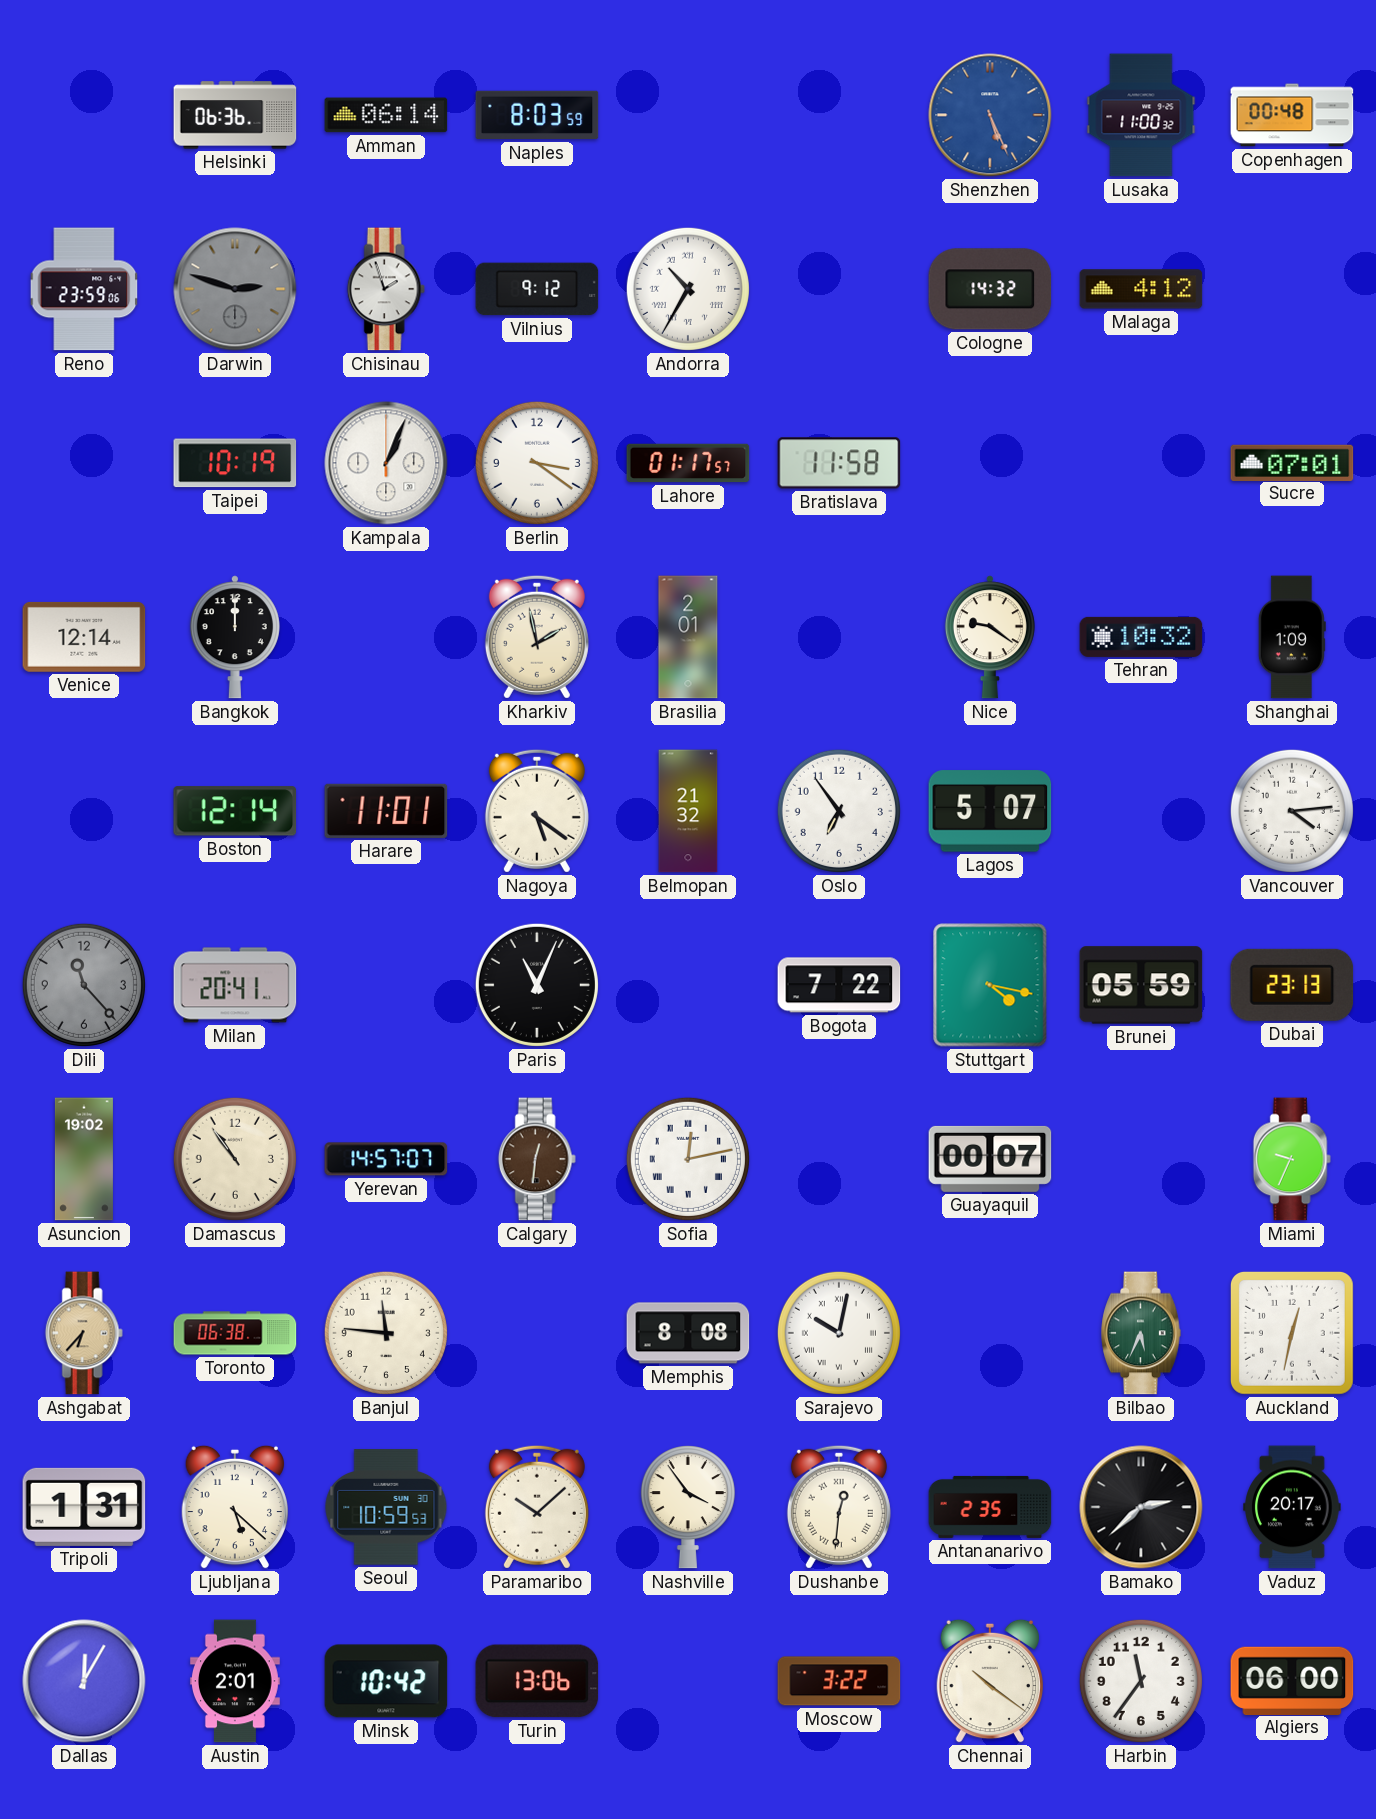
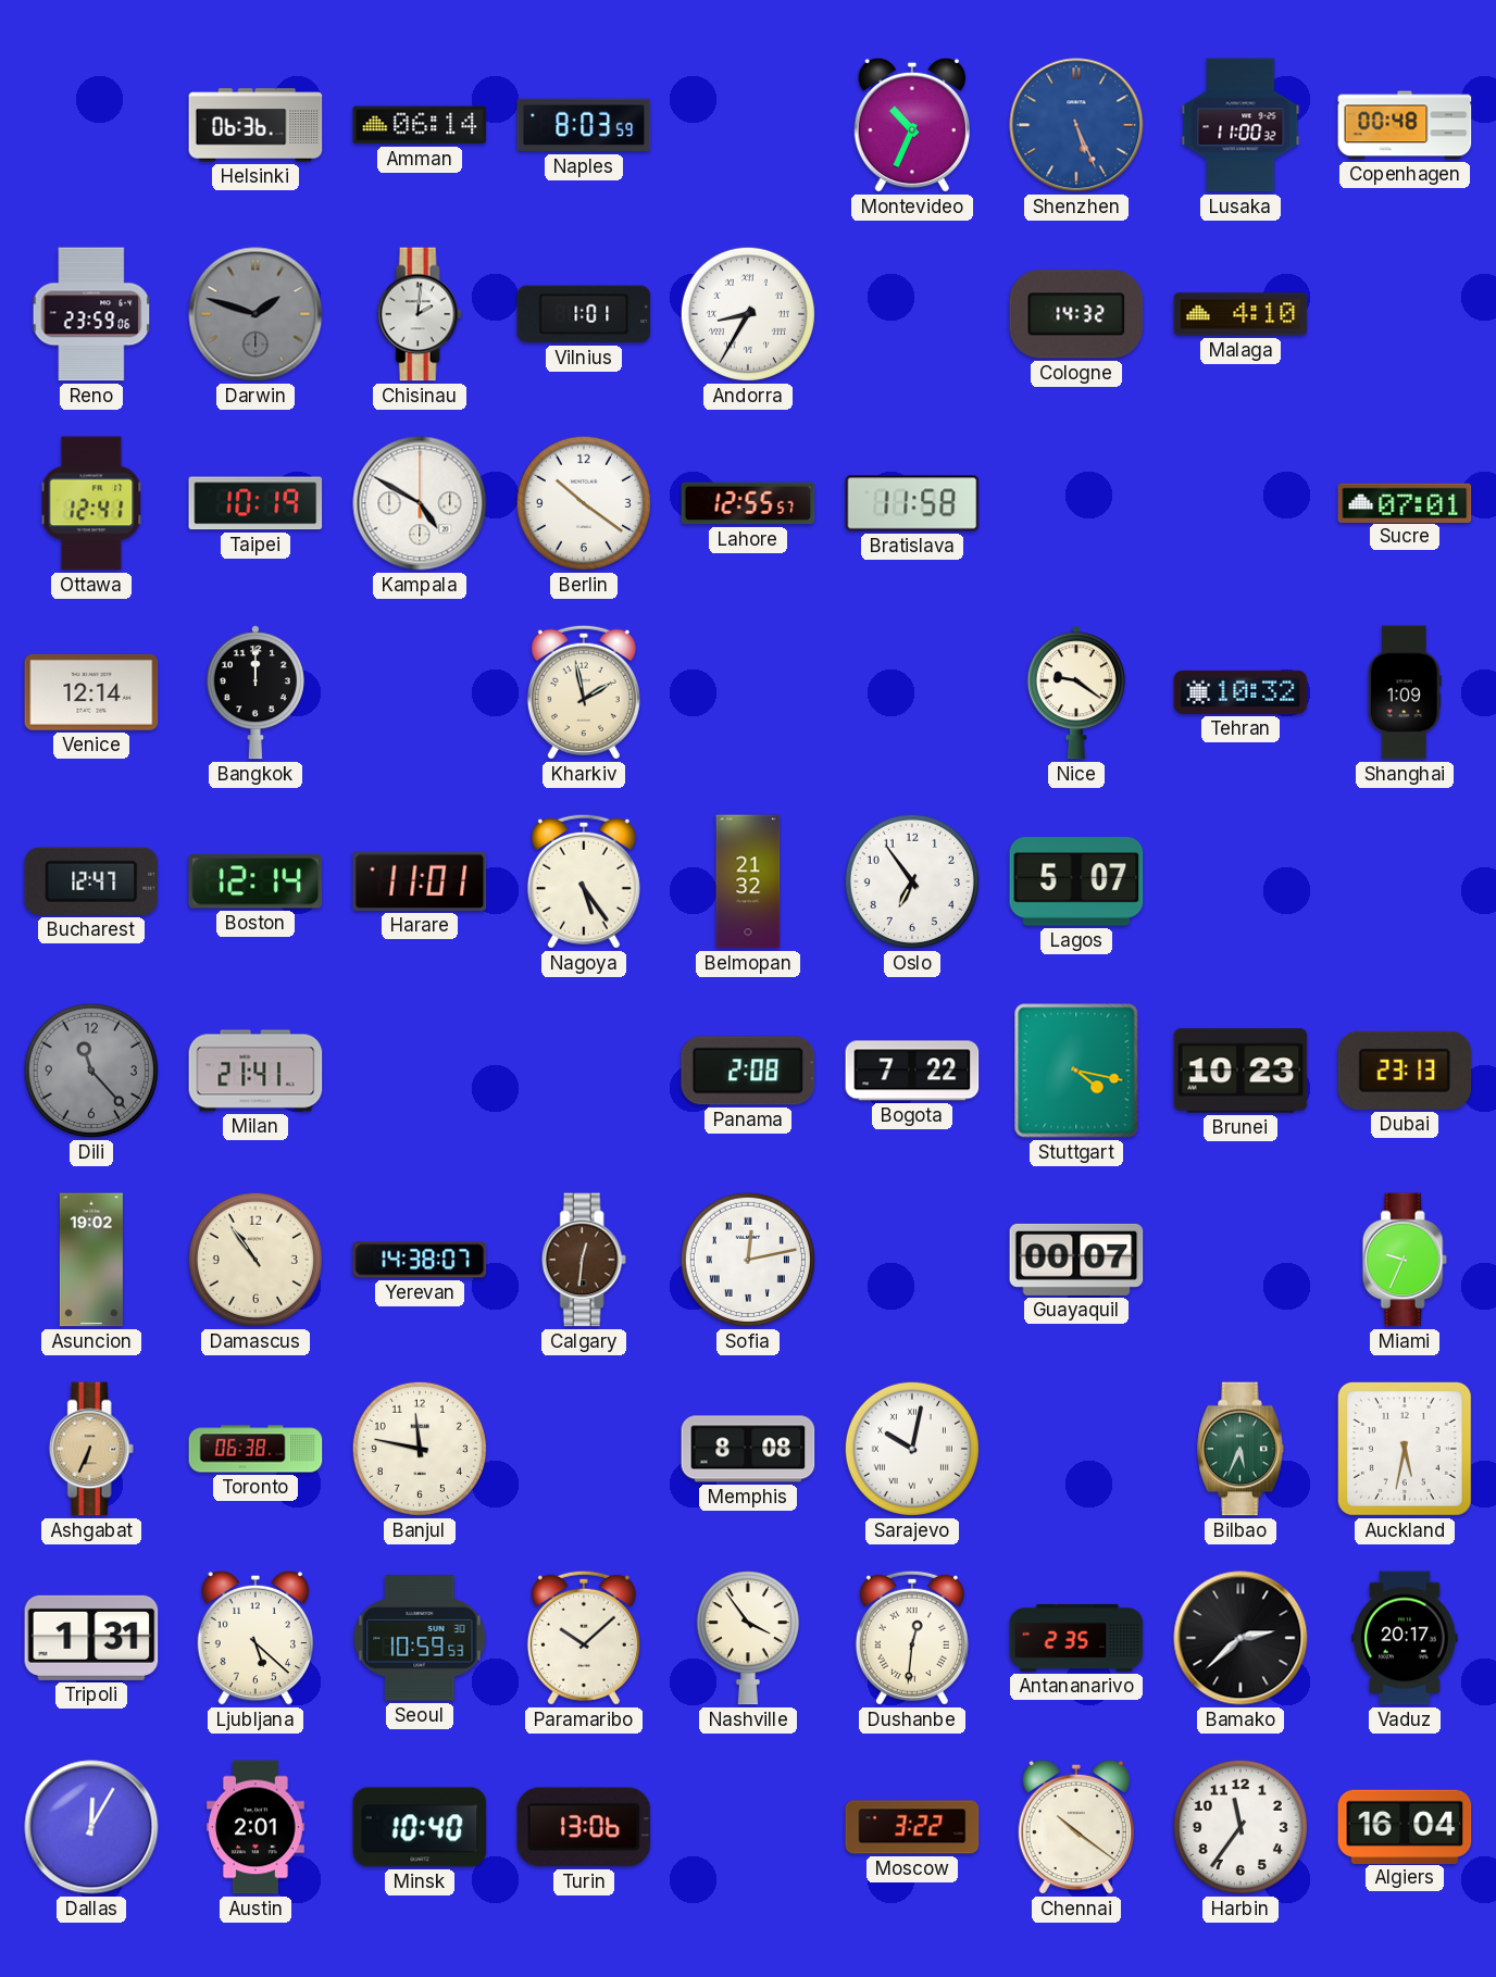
Montevideo: none -> 10:34 (911, 125)
Darwin: 2:48 -> 1:48 (255, 314)
Chisinau: 1:57 -> 2:01 (420, 314)
Vilnius: 9:12 -> 1:01 (584, 314)
Andorra: 10:35 -> 8:35 (748, 314)
Malaga: 4:12 -> 4:10 (1241, 314)
Ottawa: none -> 12:41 (91, 503)
Kampala: 1:04 -> 4:50 (420, 503)
Berlin: 3:21 -> 10:21 (584, 503)
Lahore: 01:17 -> 12:55 (748, 503)
Brasilia: 2:01 -> none (688, 637)
Bucharest: none -> 12:47 (91, 881)
Nagoya: 5:21 -> 5:24 (584, 881)
Vancouver: 4:14 -> none (1292, 811)
Milan: 20:41 -> 21:41 (255, 1071)
Paris: 11:04 -> none (537, 985)
Panama: none -> 2:08 (748, 1071)
Brunei: 05:59 -> 10:23 (1241, 1071)
Yerevan: 14:57 -> 14:38 (420, 1260)
Ashgabat: 6:37 -> 6:34 (91, 1449)
Banjul: 11:46 -> 11:47 (420, 1449)
Auckland: 12:32 -> 5:32 (1405, 1449)
Minsk: 10:42 -> 10:40 (420, 1827)
Algiers: 06:00 -> 16:04 (1405, 1826)
